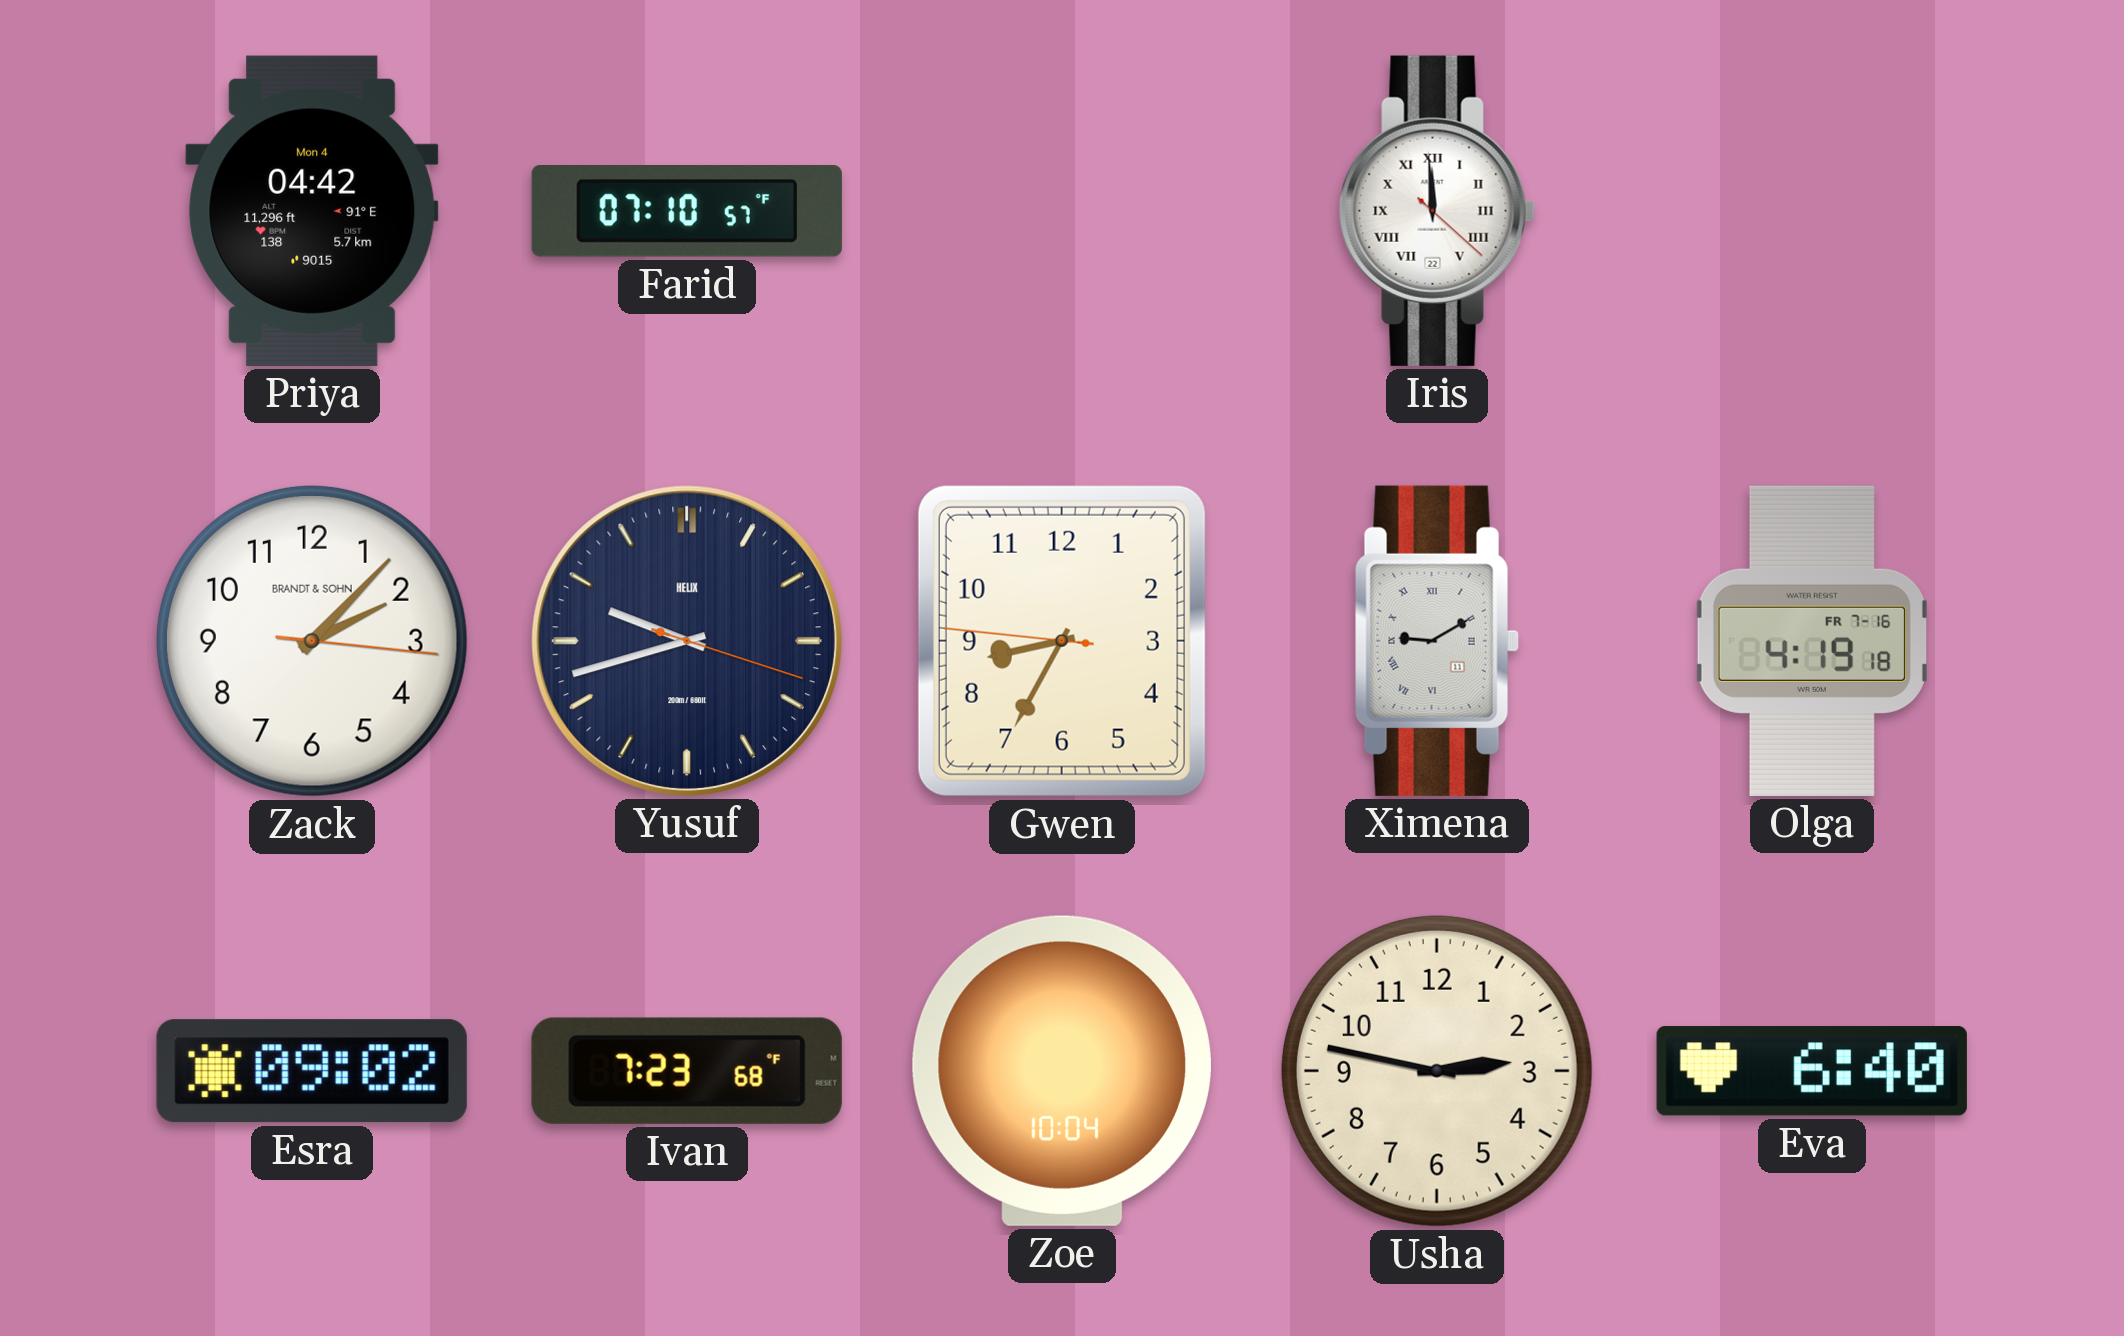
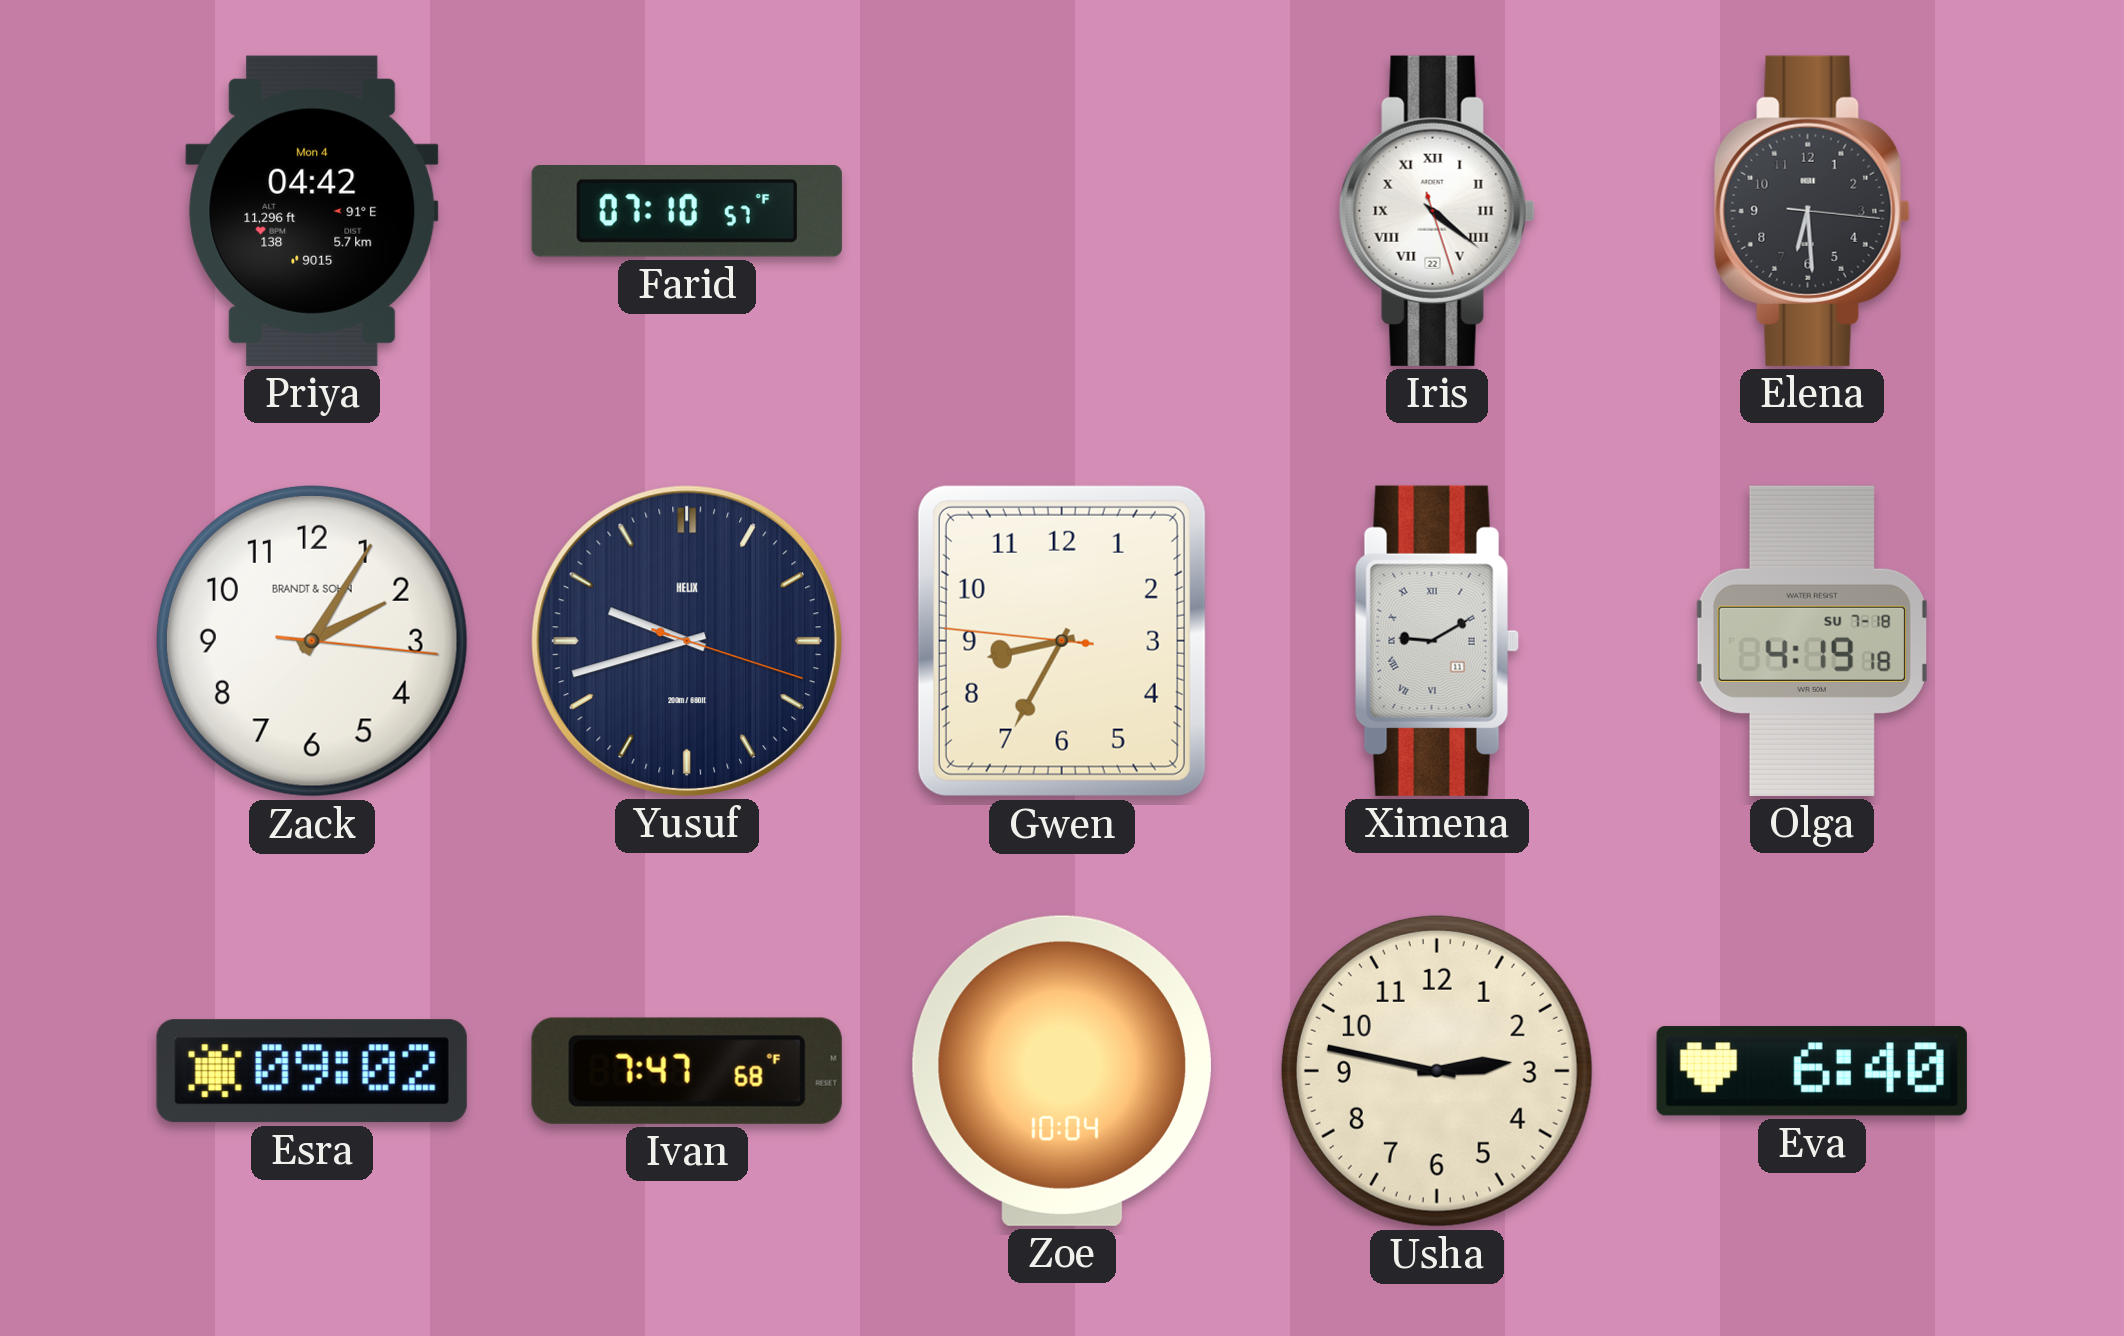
Iris: 11:59 -> 4:21 (1437, 211)
Elena: none -> 6:29 (1812, 211)
Zack: 2:07 -> 2:05 (312, 641)
Olga date: FR 7-16 -> SU 7-18 (1812, 641)
Ivan: 7:23 -> 7:47 (687, 1071)
